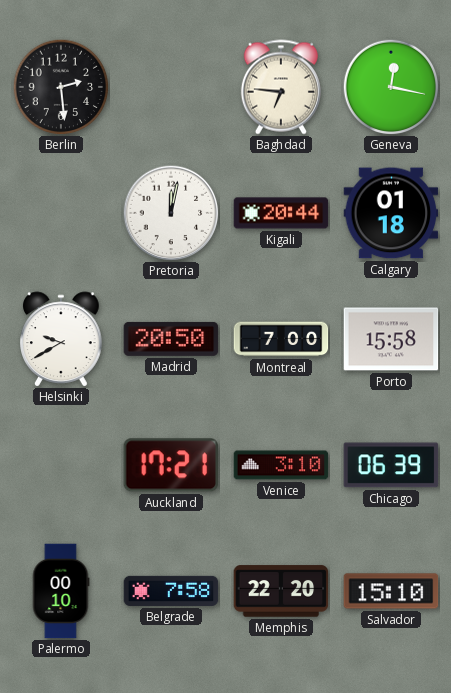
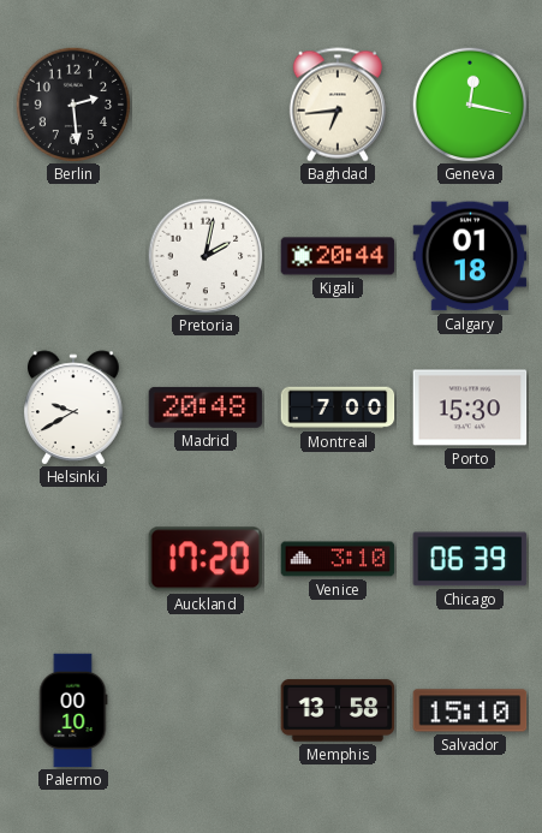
Baghdad: 6:46 -> 6:44 (338, 105)
Pretoria: 12:02 -> 2:02 (206, 256)
Madrid: 20:50 -> 20:48 (206, 407)
Porto: 15:58 -> 15:30 (470, 407)
Auckland: 17:21 -> 17:20 (204, 559)
Belgrade: 7:58 -> none (171, 591)
Memphis: 22:20 -> 13:58 (338, 710)
